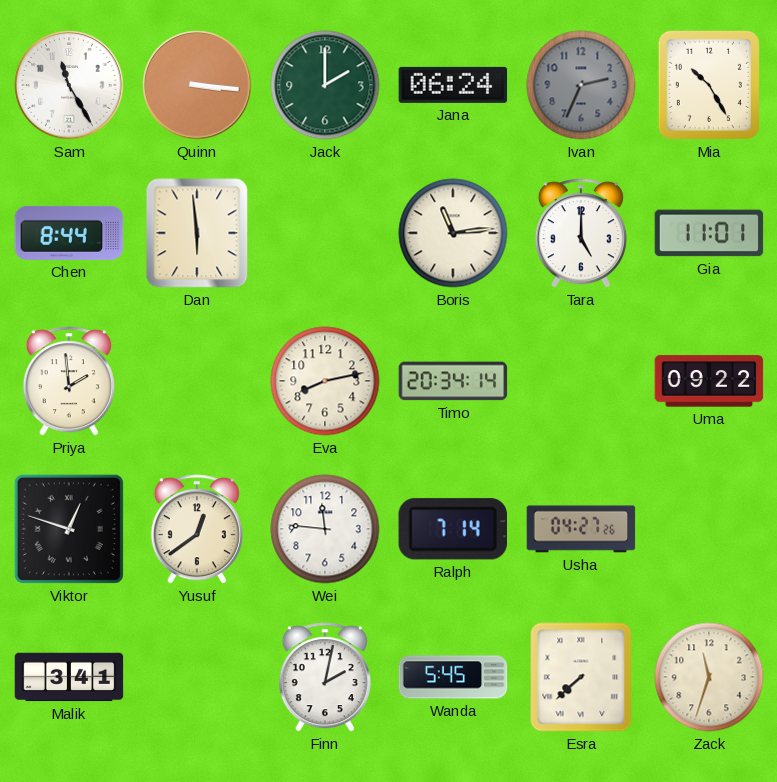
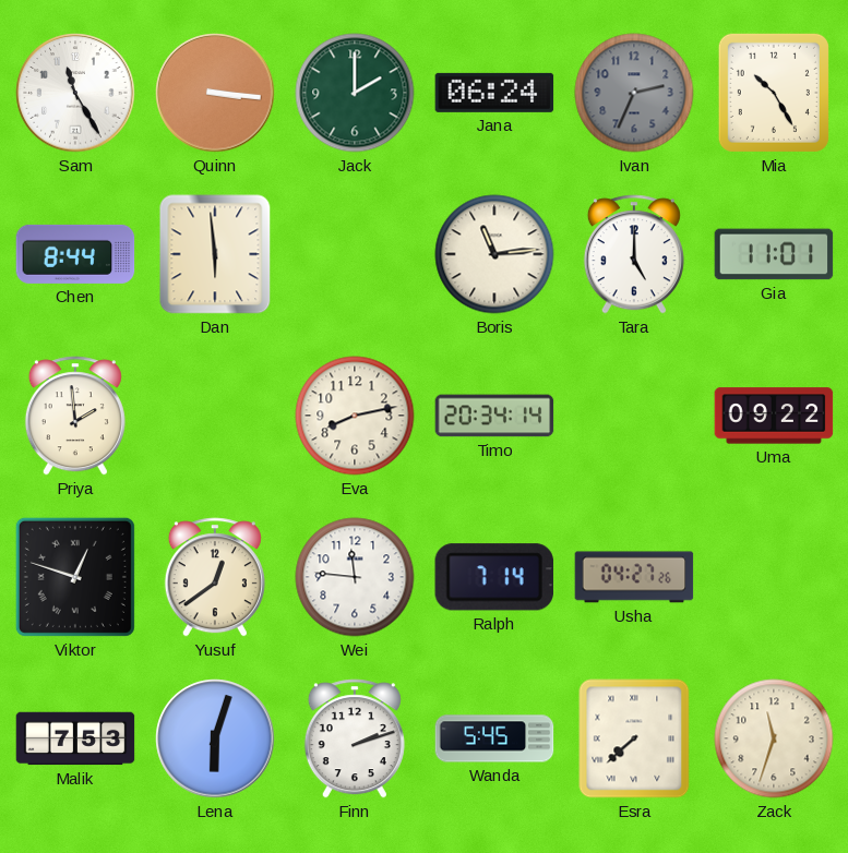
Malik: 3:41 -> 7:53 (75, 738)
Lena: none -> 6:03 (215, 738)
Finn: 2:02 -> 2:12 (355, 738)
